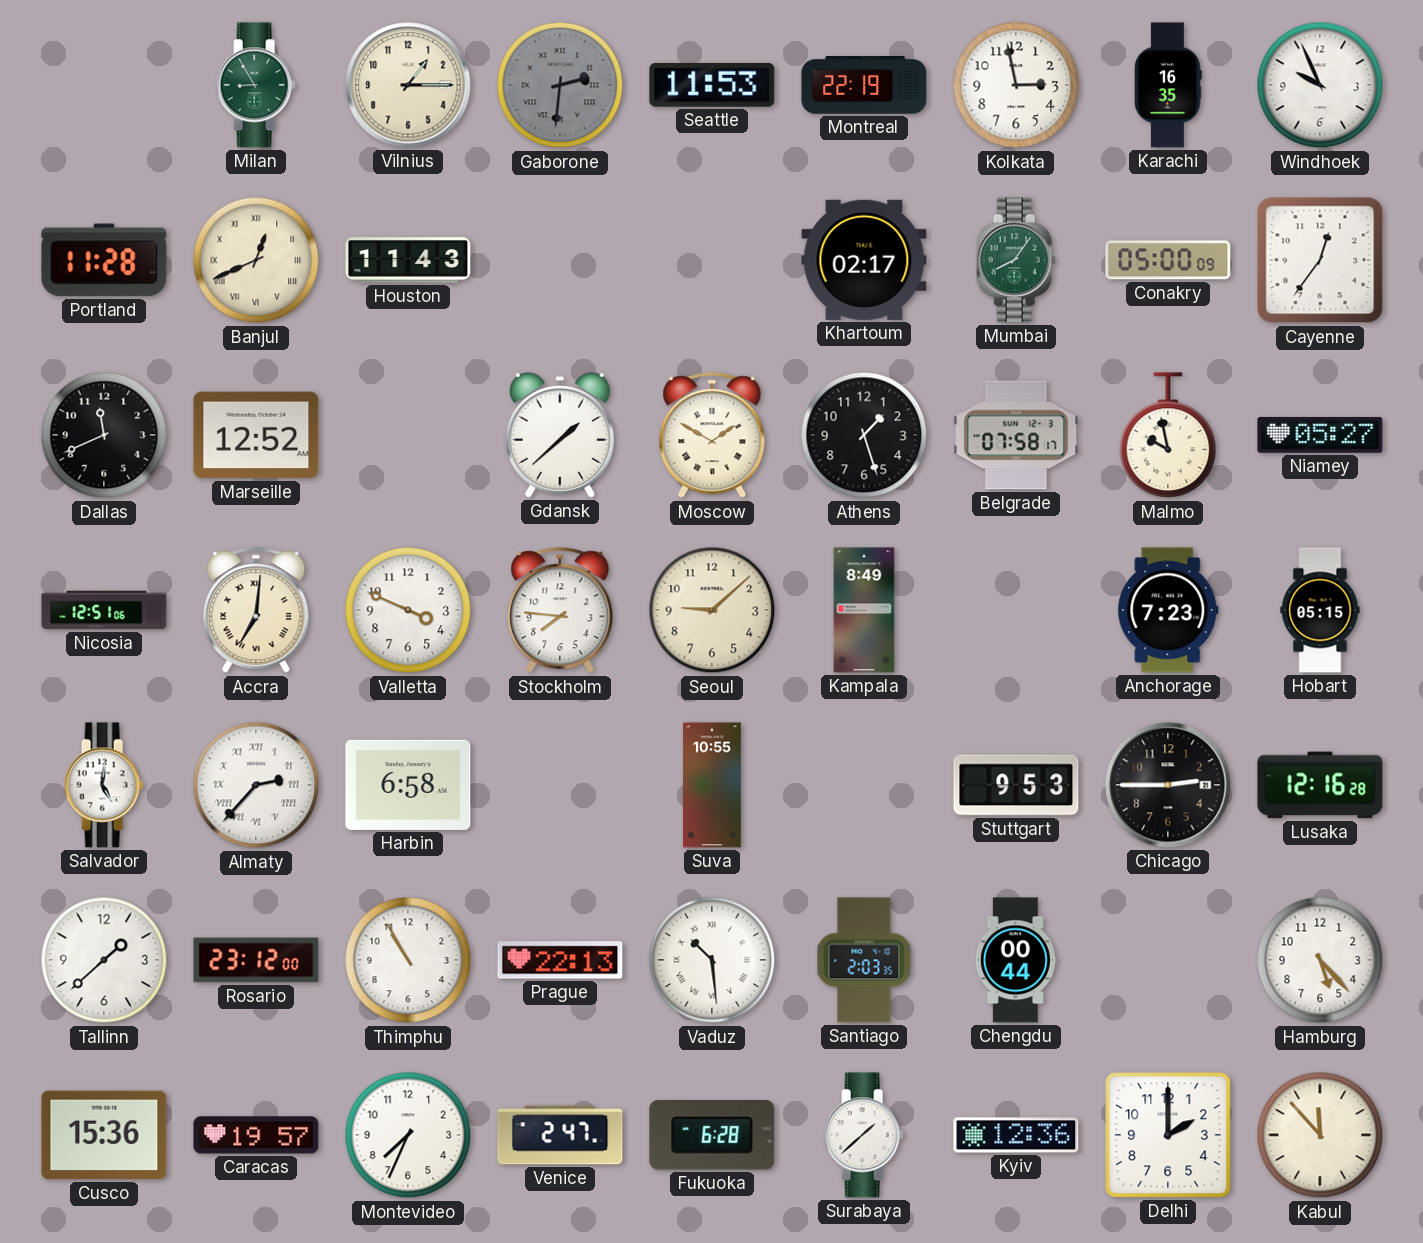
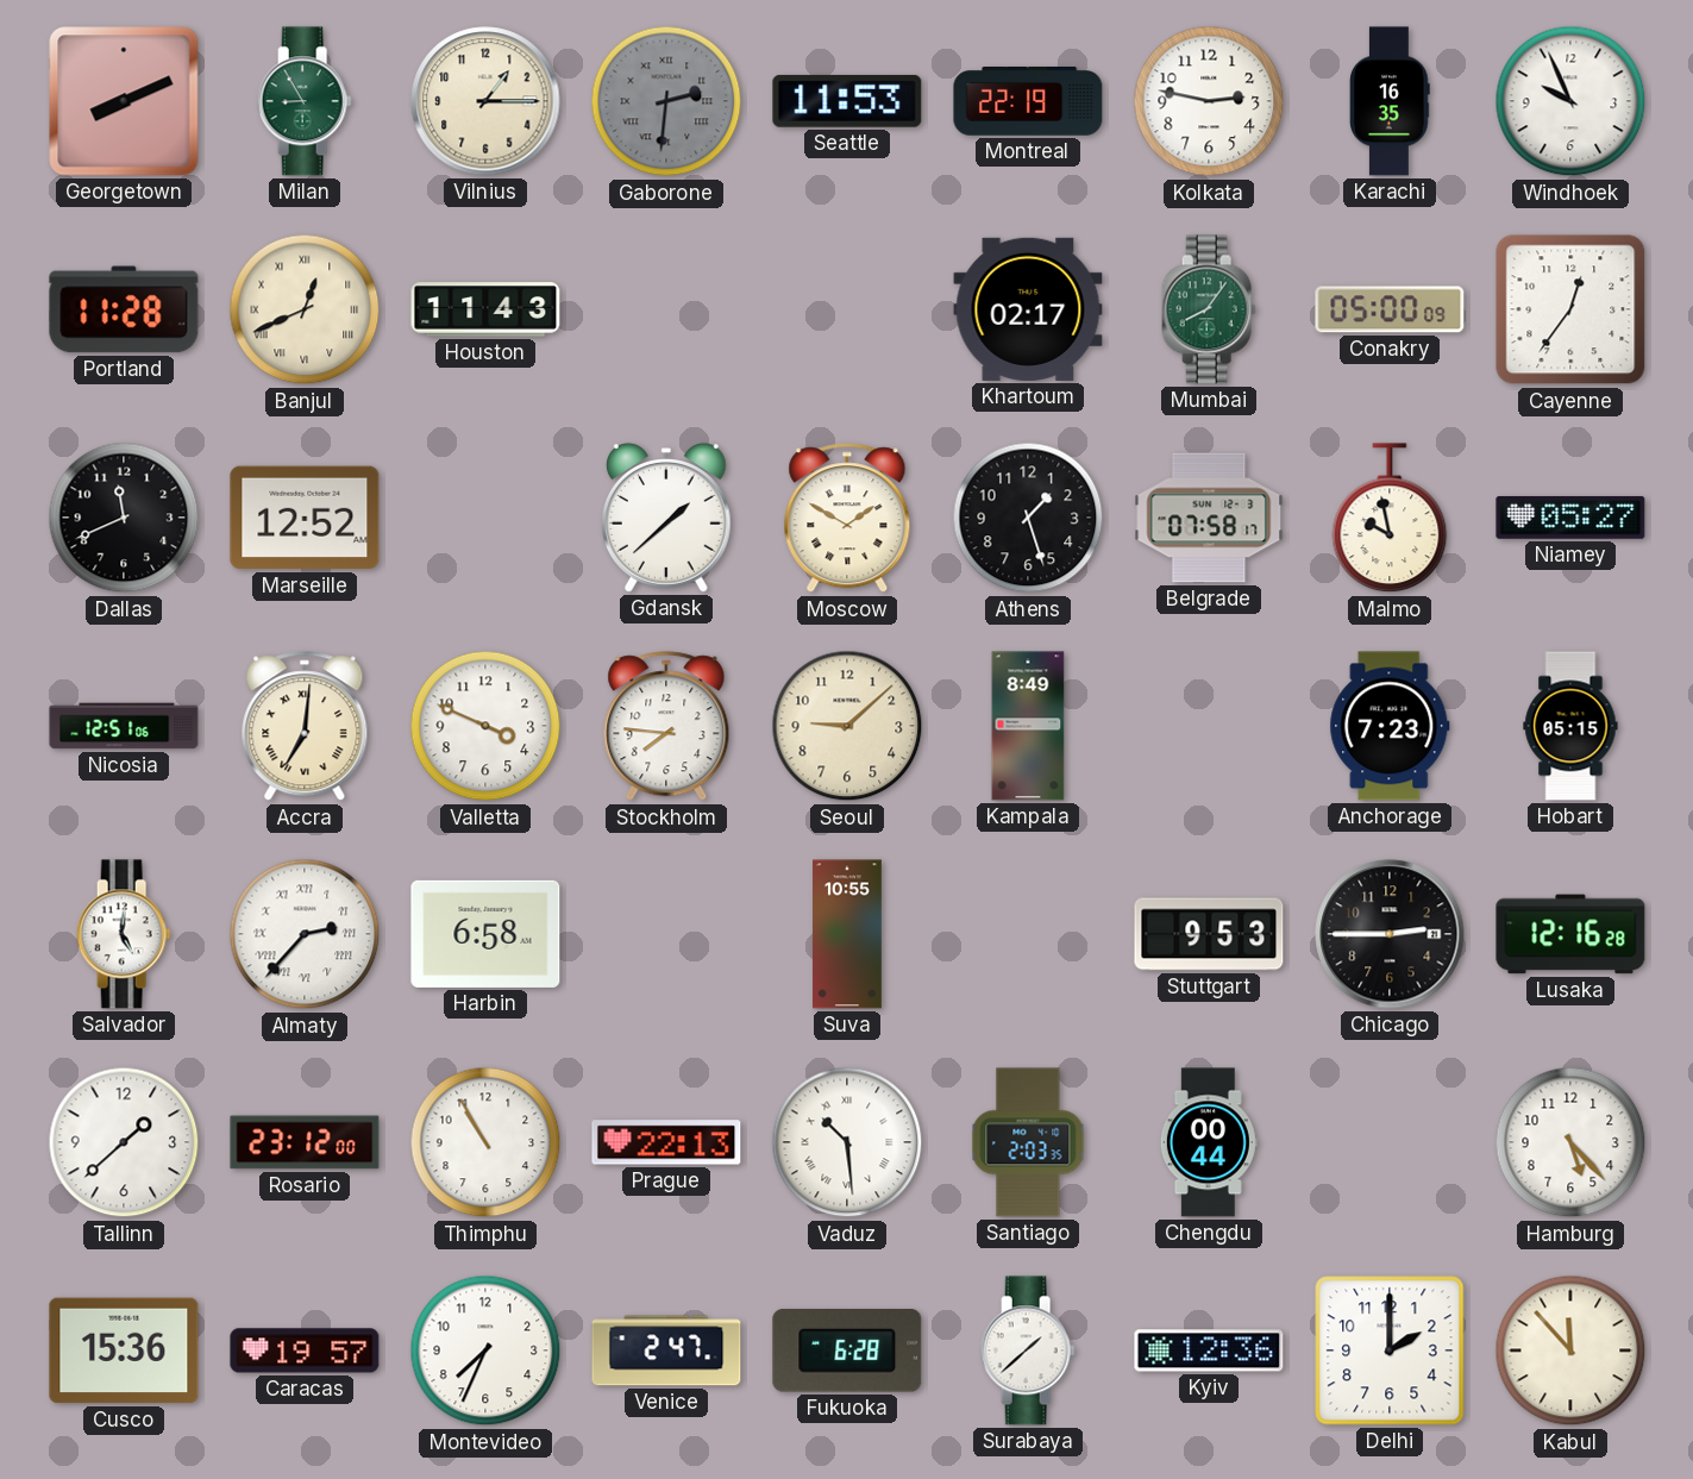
Georgetown: none -> 8:11 (124, 101)
Kolkata: 2:58 -> 2:47 (1209, 101)
